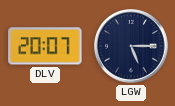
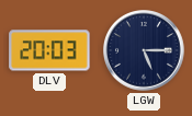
DLV: 20:07 -> 20:03 (49, 50)
